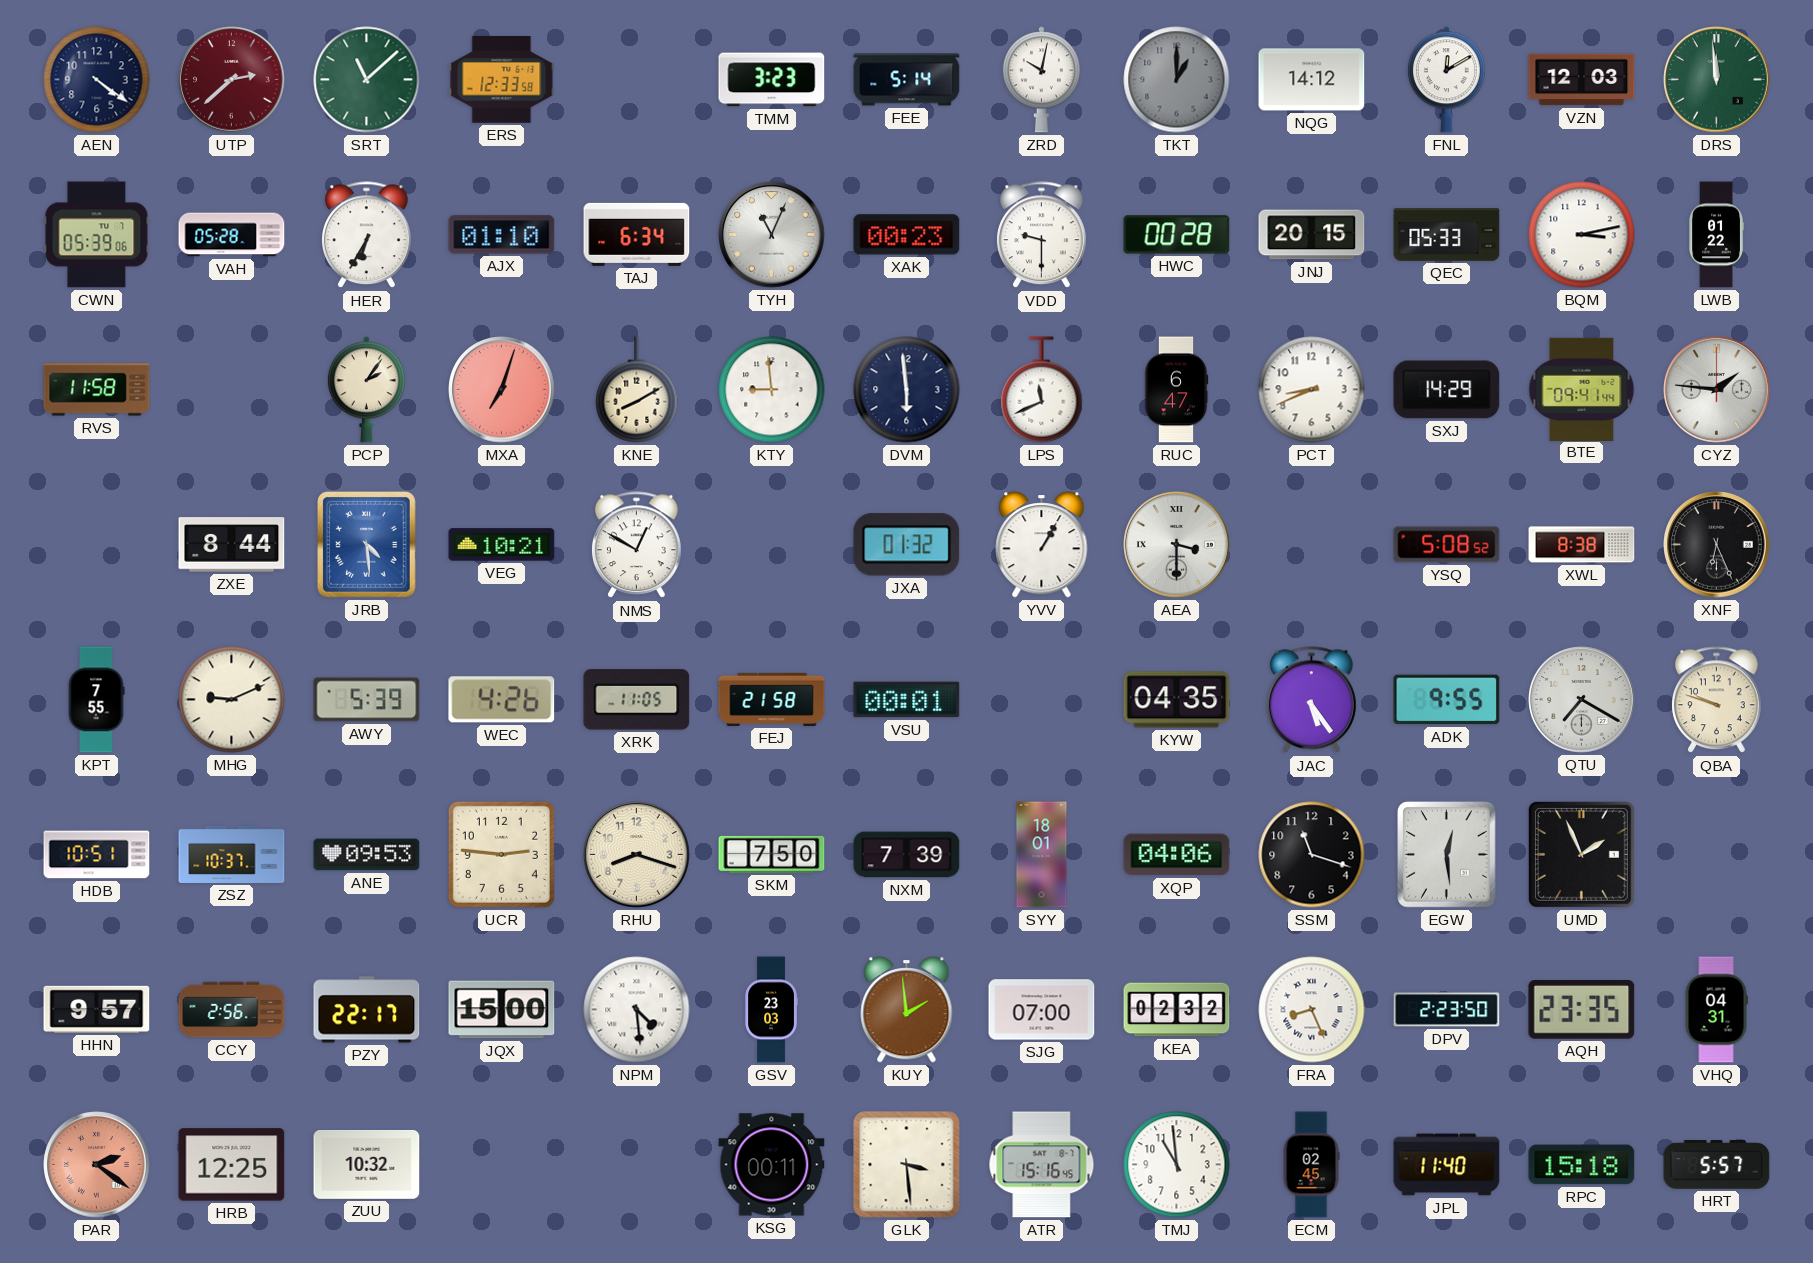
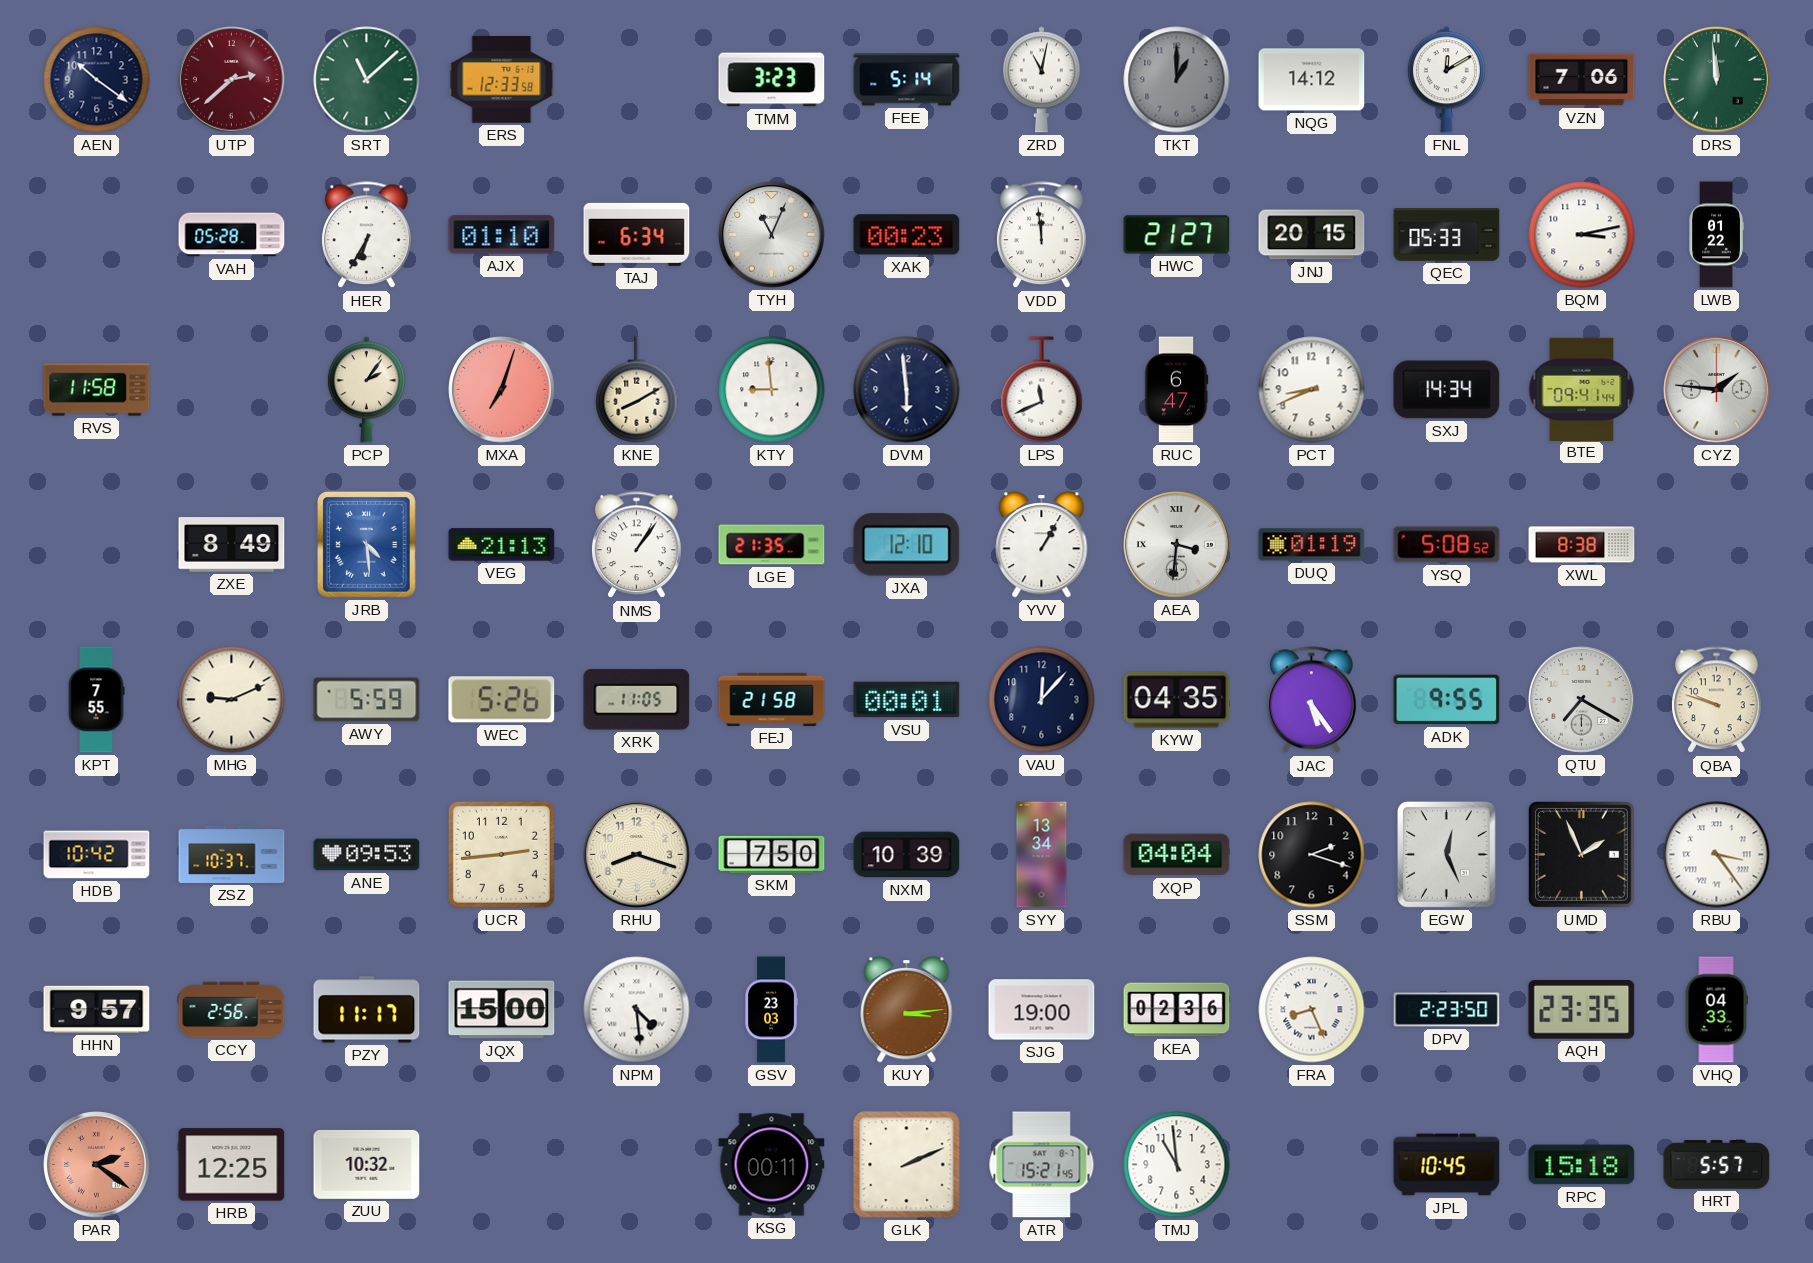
AEN: 4:21 -> 10:21 (97, 80)
ZRD: 10:02 -> 11:02 (1041, 80)
VZN: 12:03 -> 7:06 (1582, 80)
CWN: 05:39 -> none (97, 235)
VDD: 9:30 -> 11:59 (1042, 235)
HWC: 00:28 -> 21:27 (1177, 235)
SXJ: 14:29 -> 14:34 (1447, 390)
ZXE: 8:44 -> 8:49 (232, 545)
VEG: 10:21 -> 21:13 (502, 545)
NMS: 12:50 -> 1:06 (637, 545)
LGE: none -> 21:35 (772, 545)
JXA: 01:32 -> 12:10 (907, 545)
AEA: 3:30 -> 3:31 (1177, 545)
DUQ: none -> 01:19 (1312, 545)
XNF: 6:26 -> none (1717, 545)
AWY: 5:39 -> 5:59 (367, 700)
WEC: 4:26 -> 5:26 (502, 700)
VAU: none -> 12:07 (1042, 700)
HDB: 10:51 -> 10:42 (97, 855)
UCR: 2:46 -> 2:44 (501, 854)
NXM: 7:39 -> 10:39 (907, 855)
SYY: 18:01 -> 13:34 (1042, 855)
XQP: 04:06 -> 04:04 (1177, 855)
SSM: 11:18 -> 2:18 (1312, 855)
EGW: 12:29 -> 12:26 (1447, 855)
RBU: none -> 3:24 (1717, 855)
PZY: 22:17 -> 11:17 (367, 1010)
KUY: 1:59 -> 3:14 (907, 1010)
SJG: 07:00 -> 19:00 (1042, 1010)
KEA: 02:32 -> 02:36 (1177, 1010)
VHQ: 04:31 -> 04:33 (1716, 1010)
GLK: 3:29 -> 2:11 (907, 1165)
ATR: 15:16 -> 15:21 (1042, 1165)
ECM: 02:45 -> none (1311, 1165)
JPL: 11:40 -> 10:45 (1447, 1165)
